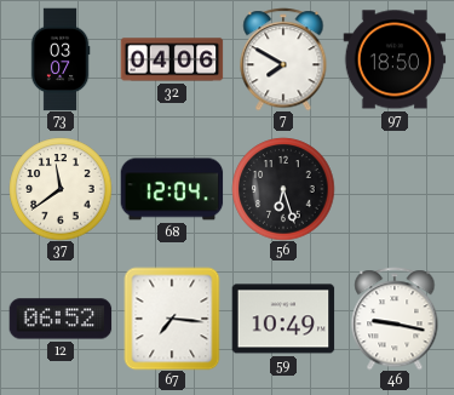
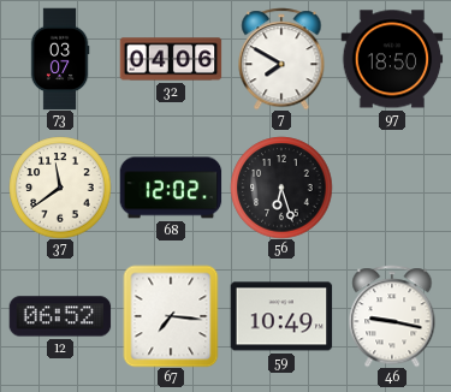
68: 12:04 -> 12:02 (171, 188)
